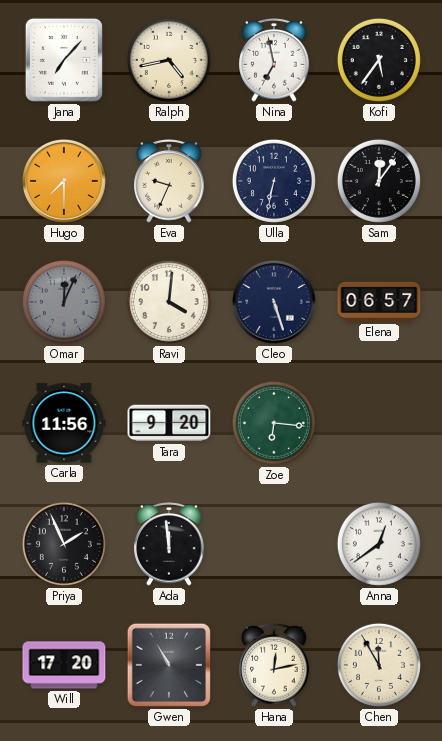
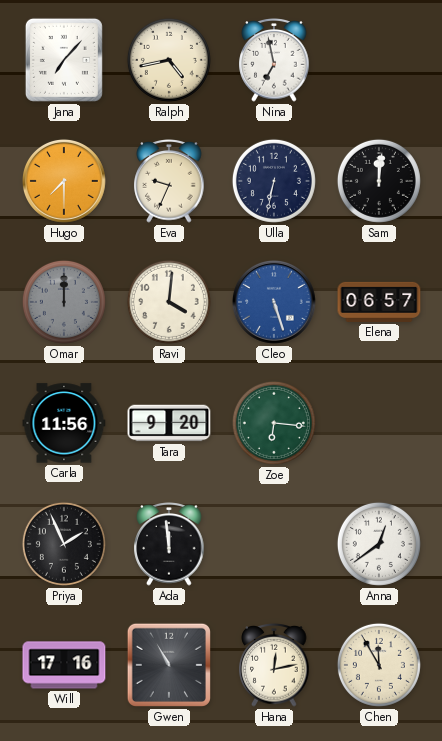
Kofi: 5:36 -> none (379, 60)
Sam: 12:06 -> 12:01 (379, 181)
Omar: 12:04 -> 12:00 (64, 302)
Cleo dial: navy -> blue (274, 302)
Will: 17:20 -> 17:16 (64, 665)
